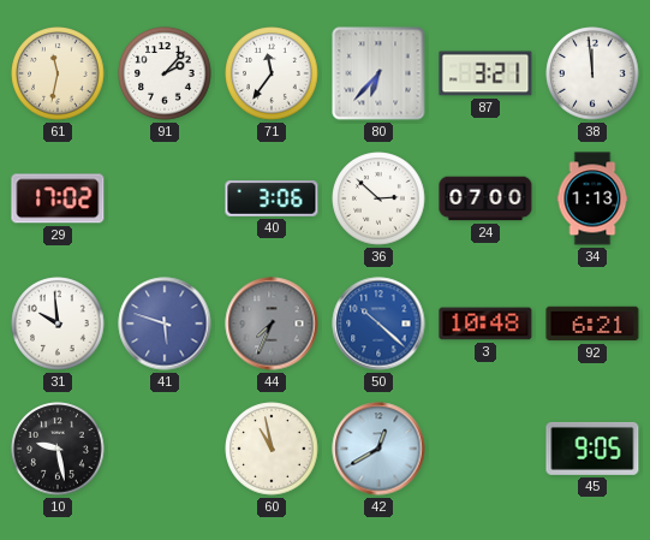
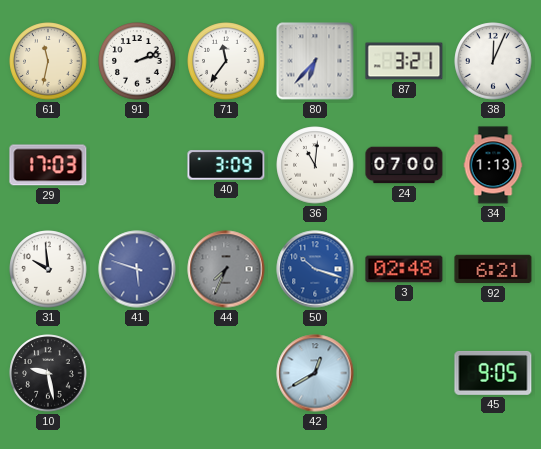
91: 2:07 -> 2:12 (137, 61)
38: 11:59 -> 12:04 (493, 61)
29: 17:02 -> 17:03 (48, 165)
40: 3:06 -> 3:09 (226, 165)
36: 2:52 -> 11:01 (315, 165)
50: 10:22 -> 10:18 (315, 269)
3: 10:48 -> 02:48 (404, 269)
60: 10:58 -> none (272, 449)
